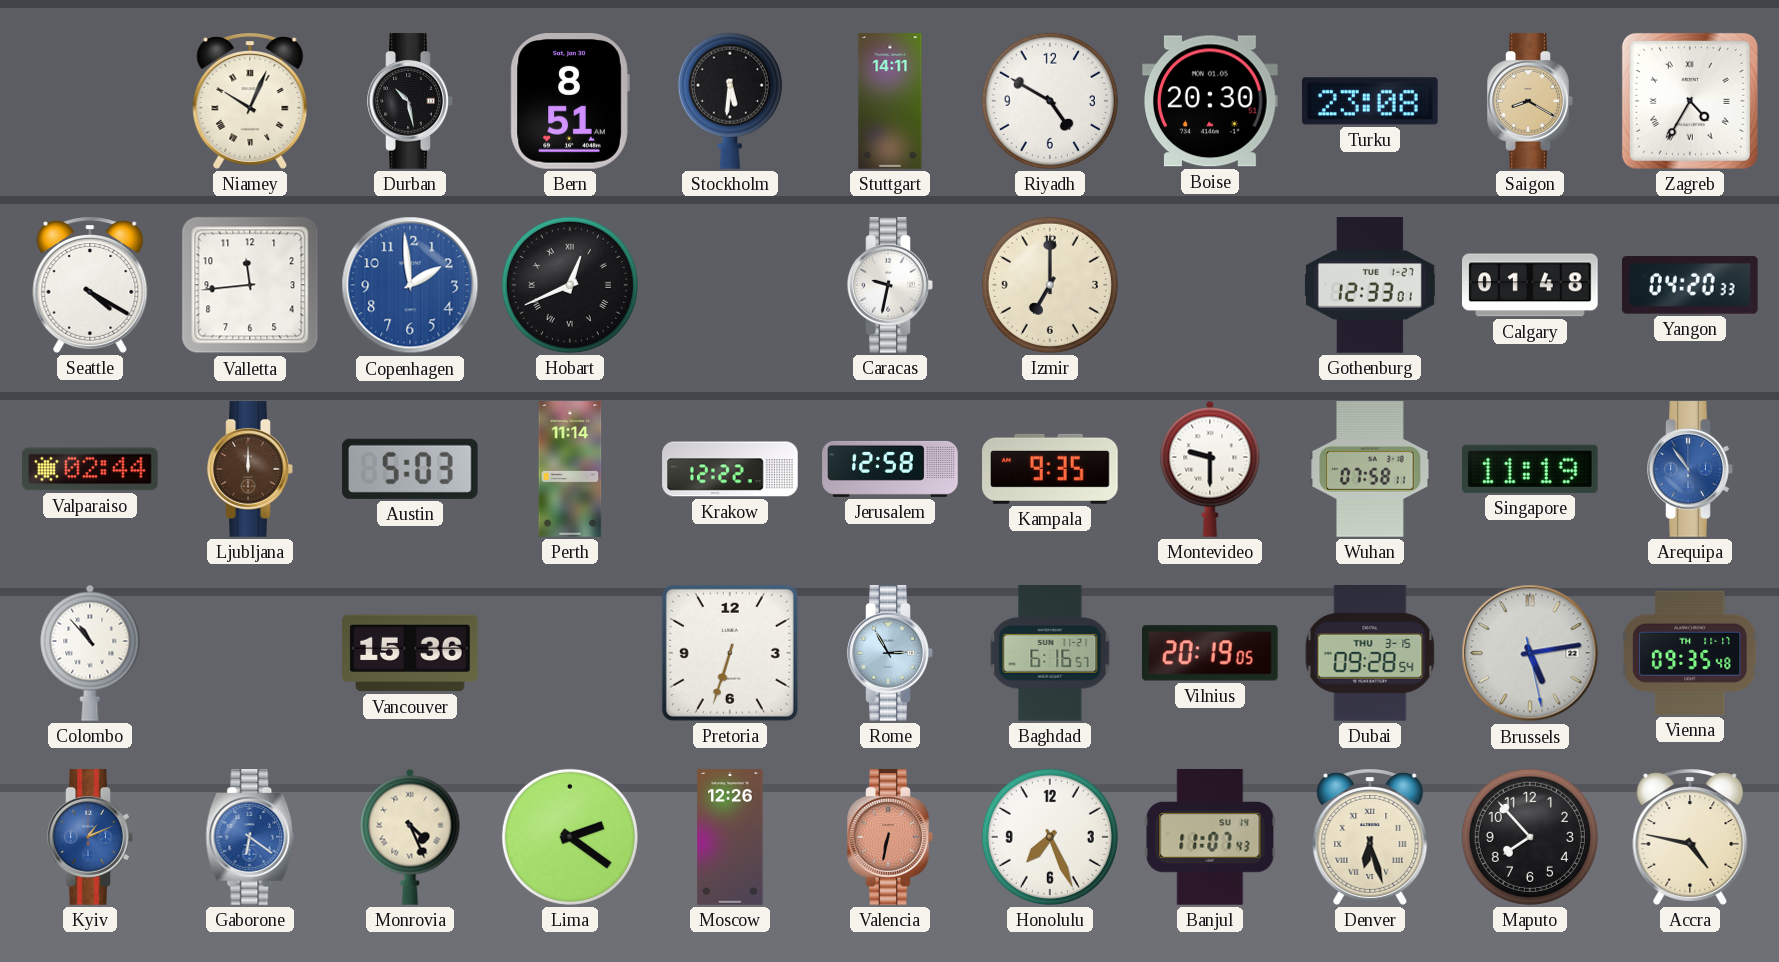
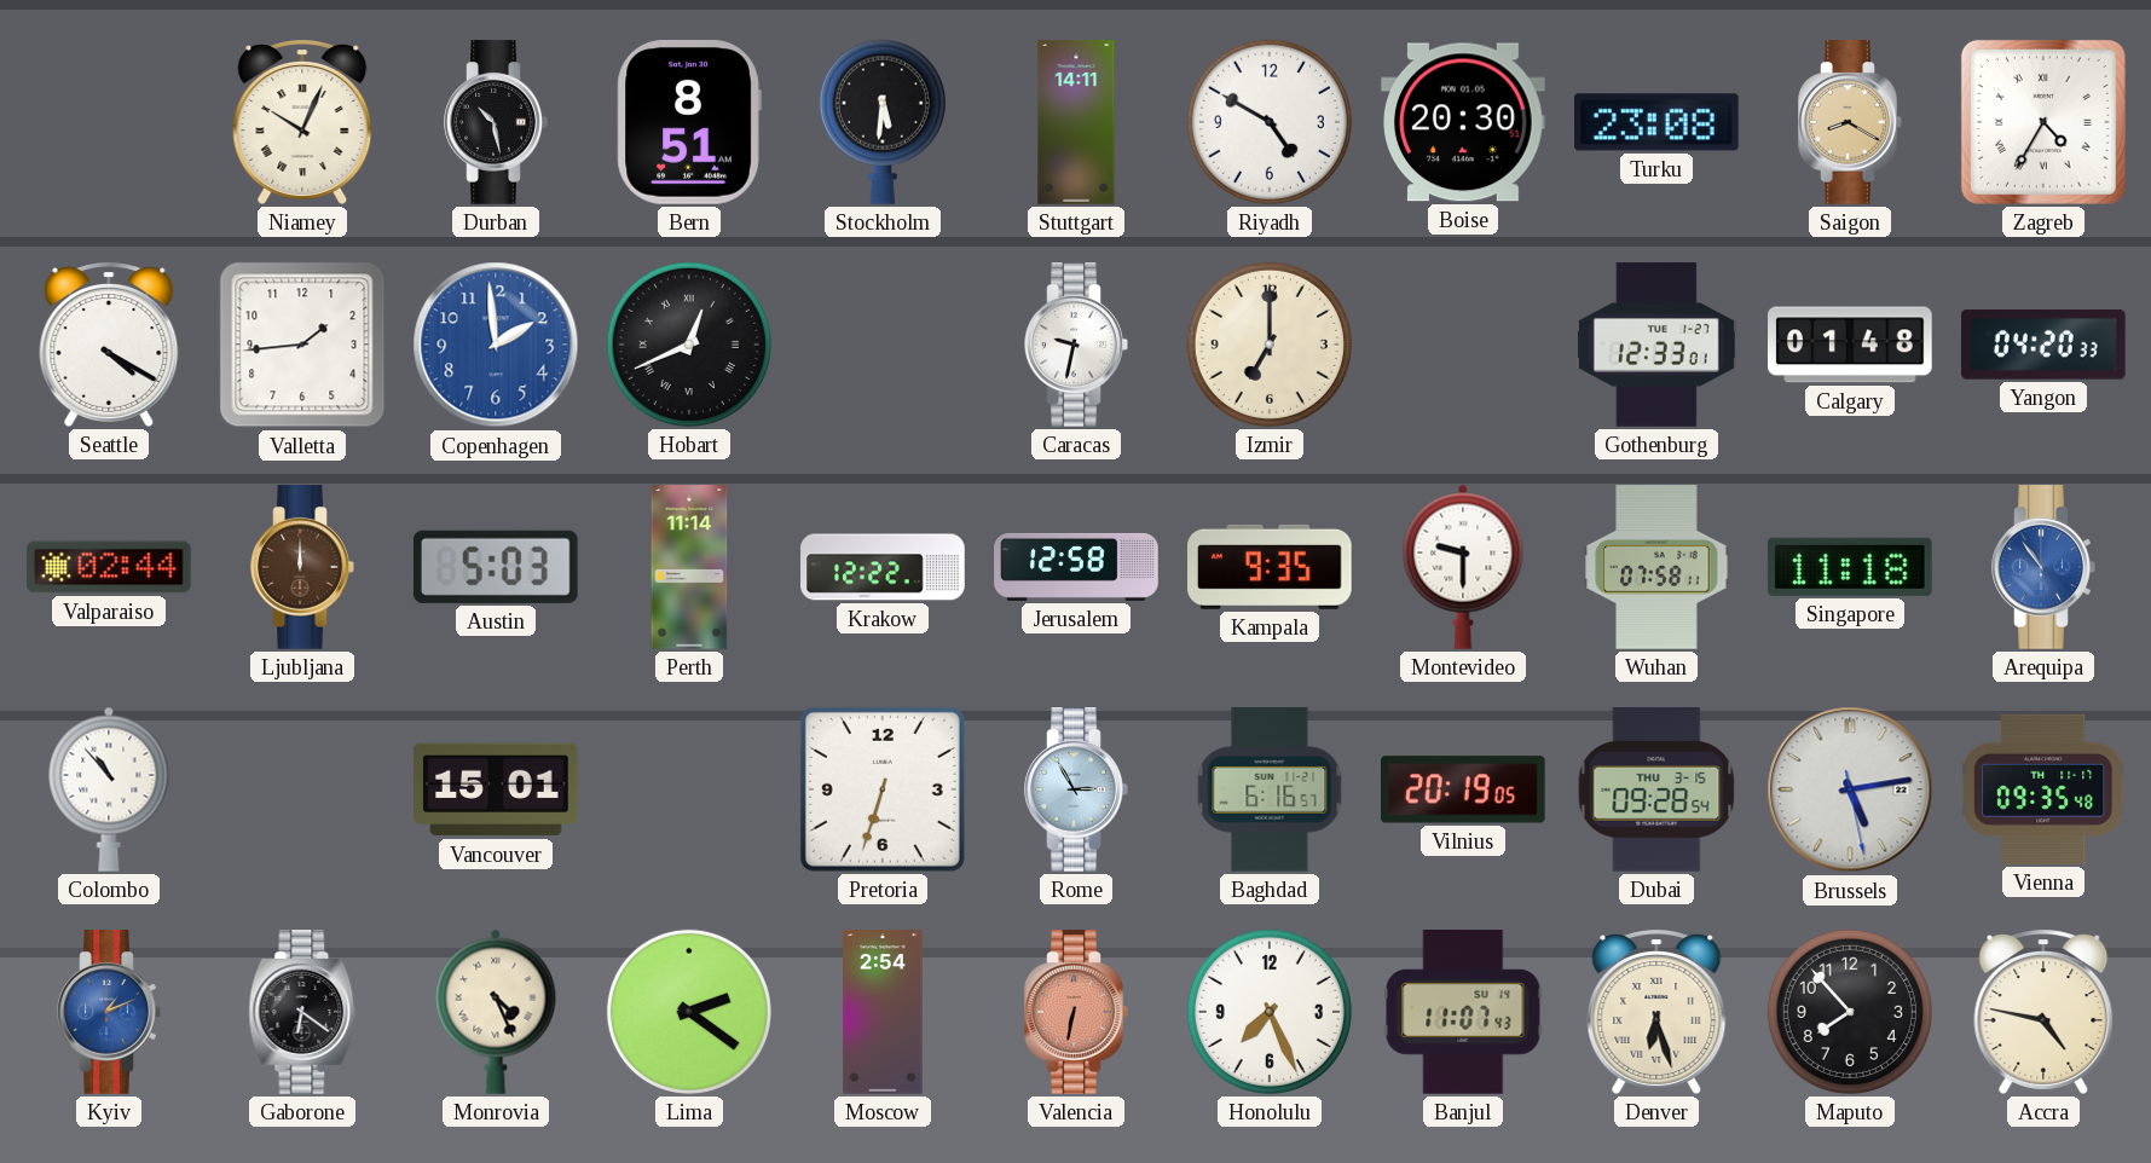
Valletta: 11:44 -> 1:44 (302, 345)
Singapore: 11:19 -> 11:18 (1850, 567)
Vancouver: 15:36 -> 15:01 (496, 789)
Gaborone dial: blue -> black (302, 1012)
Moscow: 12:26 -> 2:54 (883, 1012)
